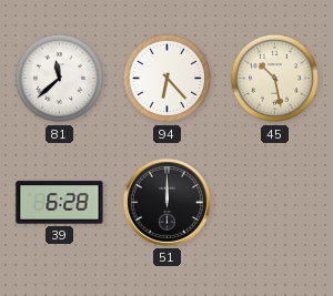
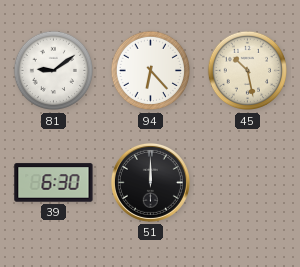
81: 11:38 -> 9:09 (54, 71)
39: 6:28 -> 6:30 (54, 183)
